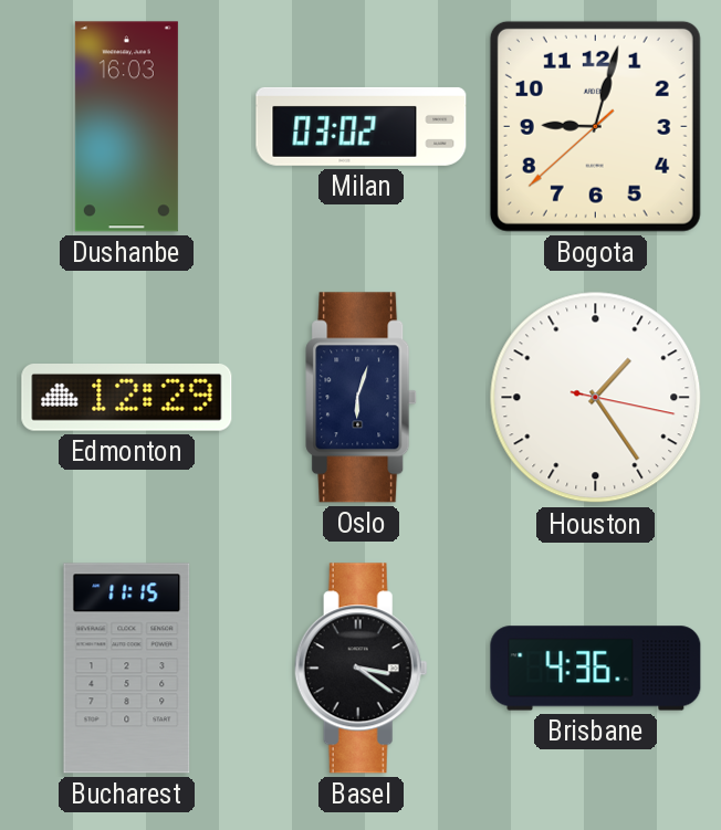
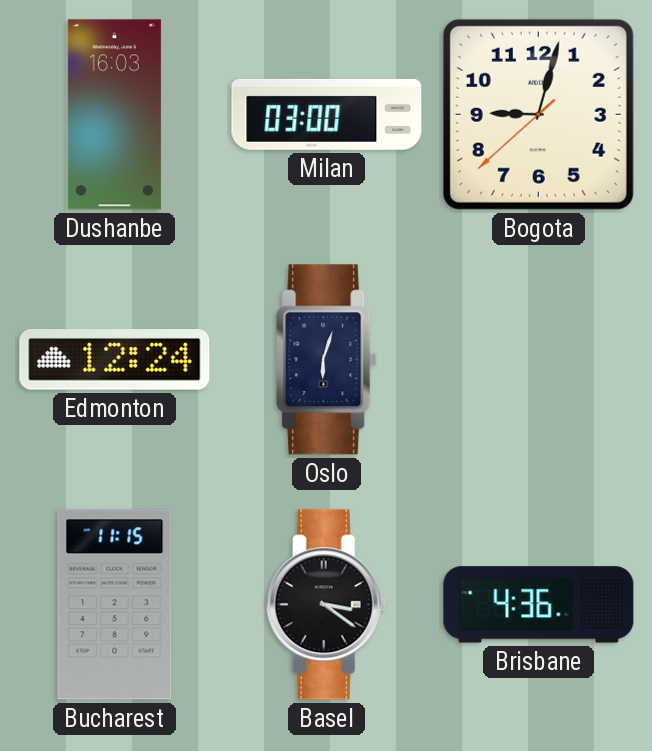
Milan: 03:02 -> 03:00 (327, 114)
Edmonton: 12:29 -> 12:24 (115, 360)
Houston: 1:24 -> none (596, 398)
